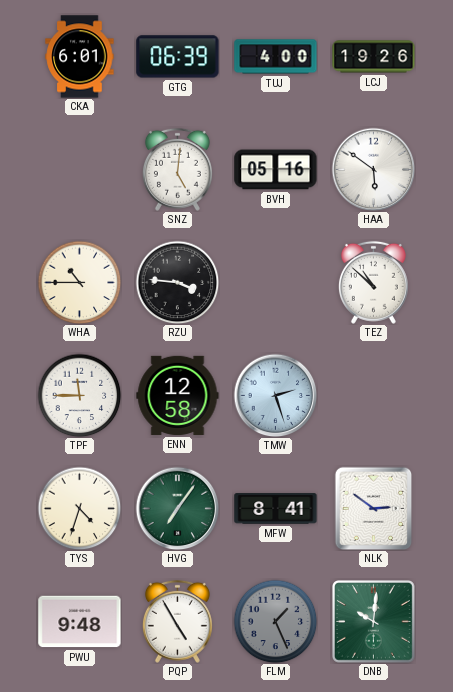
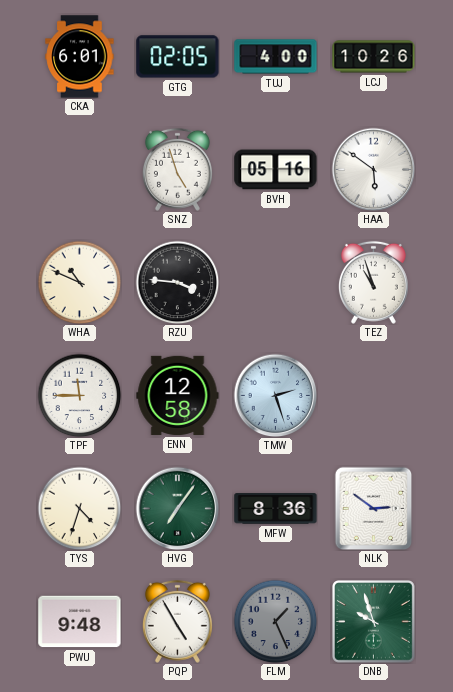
GTG: 06:39 -> 02:05 (178, 57)
LCJ: 19:26 -> 10:26 (374, 57)
SNZ: 5:01 -> 4:57 (177, 169)
WHA: 10:45 -> 10:49 (79, 282)
TEZ: 10:52 -> 10:57 (373, 282)
MFW: 8:41 -> 8:36 (276, 509)
DNB: 10:01 -> 9:57 (374, 622)
